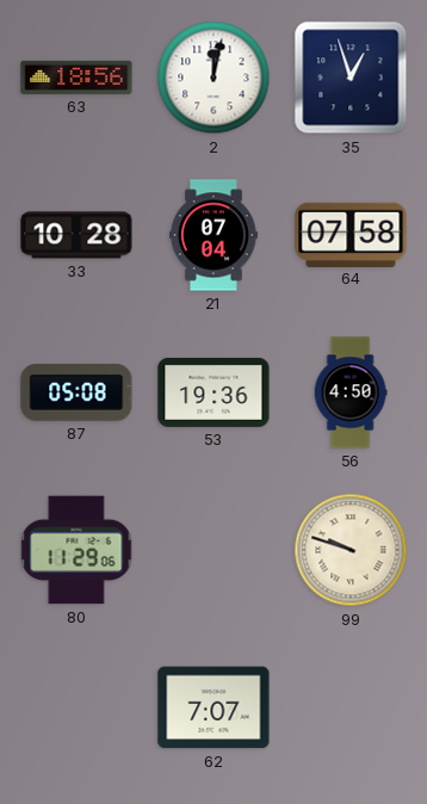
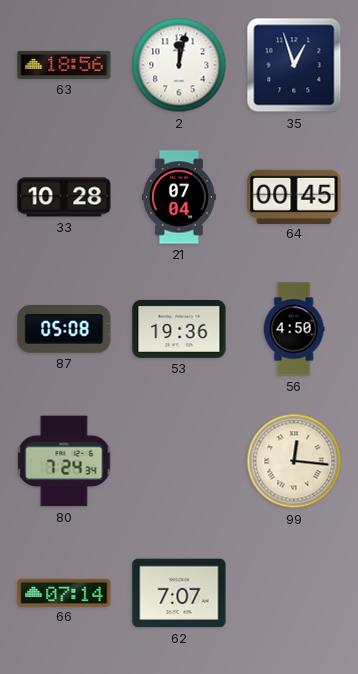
64: 07:58 -> 00:45 (294, 196)
80: 11:29 -> 7:24 (64, 461)
99: 9:48 -> 12:16 (294, 461)
66: none -> 07:14 (64, 592)
